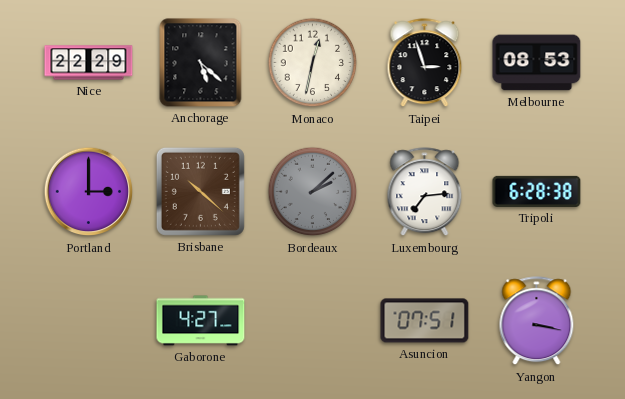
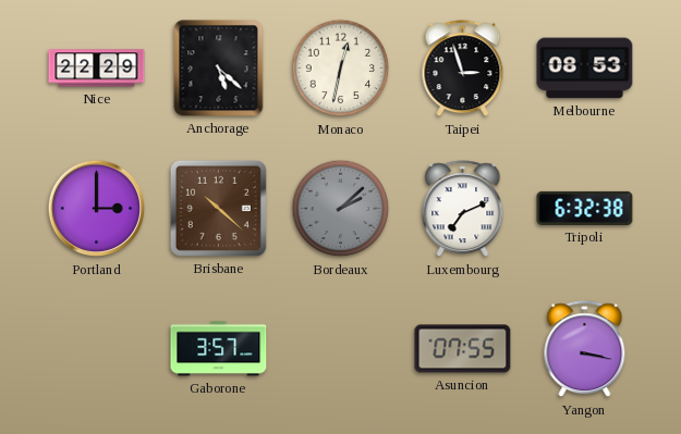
Luxembourg: 7:14 -> 7:11 (463, 209)
Tripoli: 6:28 -> 6:32 (585, 208)
Gaborone: 4:27 -> 3:57 (219, 349)
Asuncion: 07:51 -> 07:55 (463, 349)
